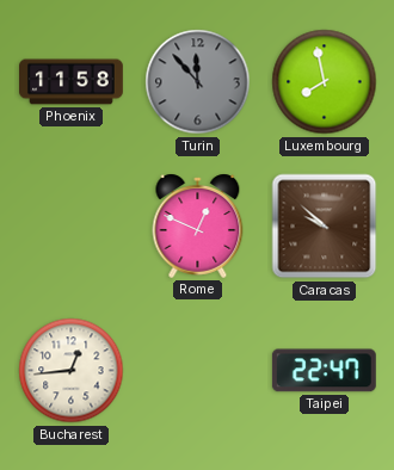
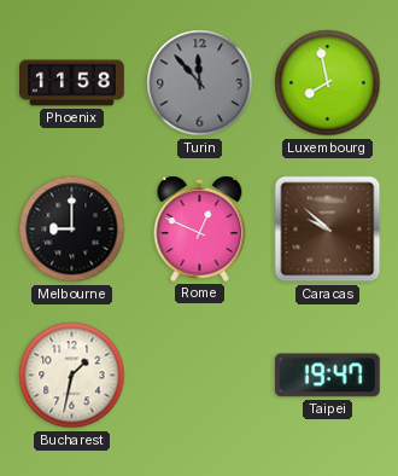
Melbourne: none -> 9:00 (72, 230)
Bucharest: 12:44 -> 1:32 (72, 376)
Taipei: 22:47 -> 19:47 (327, 376)
